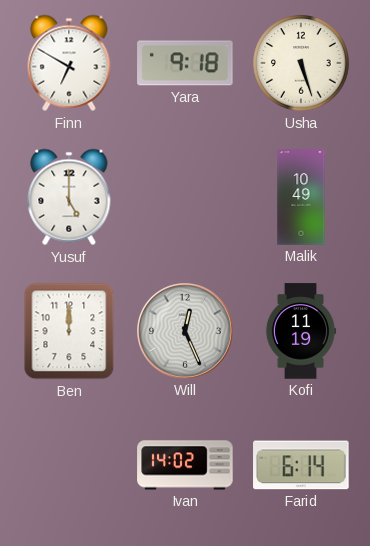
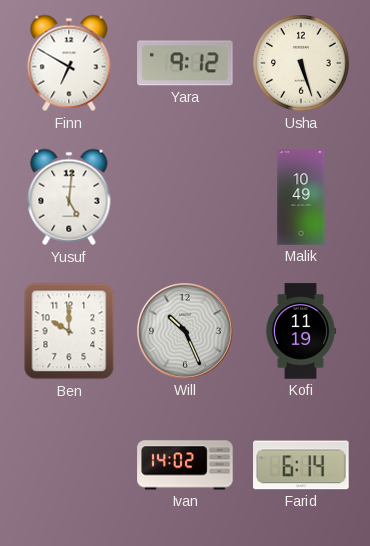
Yara: 9:18 -> 9:12 (185, 63)
Yusuf: 5:00 -> 5:01 (69, 197)
Ben: 12:00 -> 10:00 (69, 331)
Will: 12:26 -> 10:26 (186, 332)
